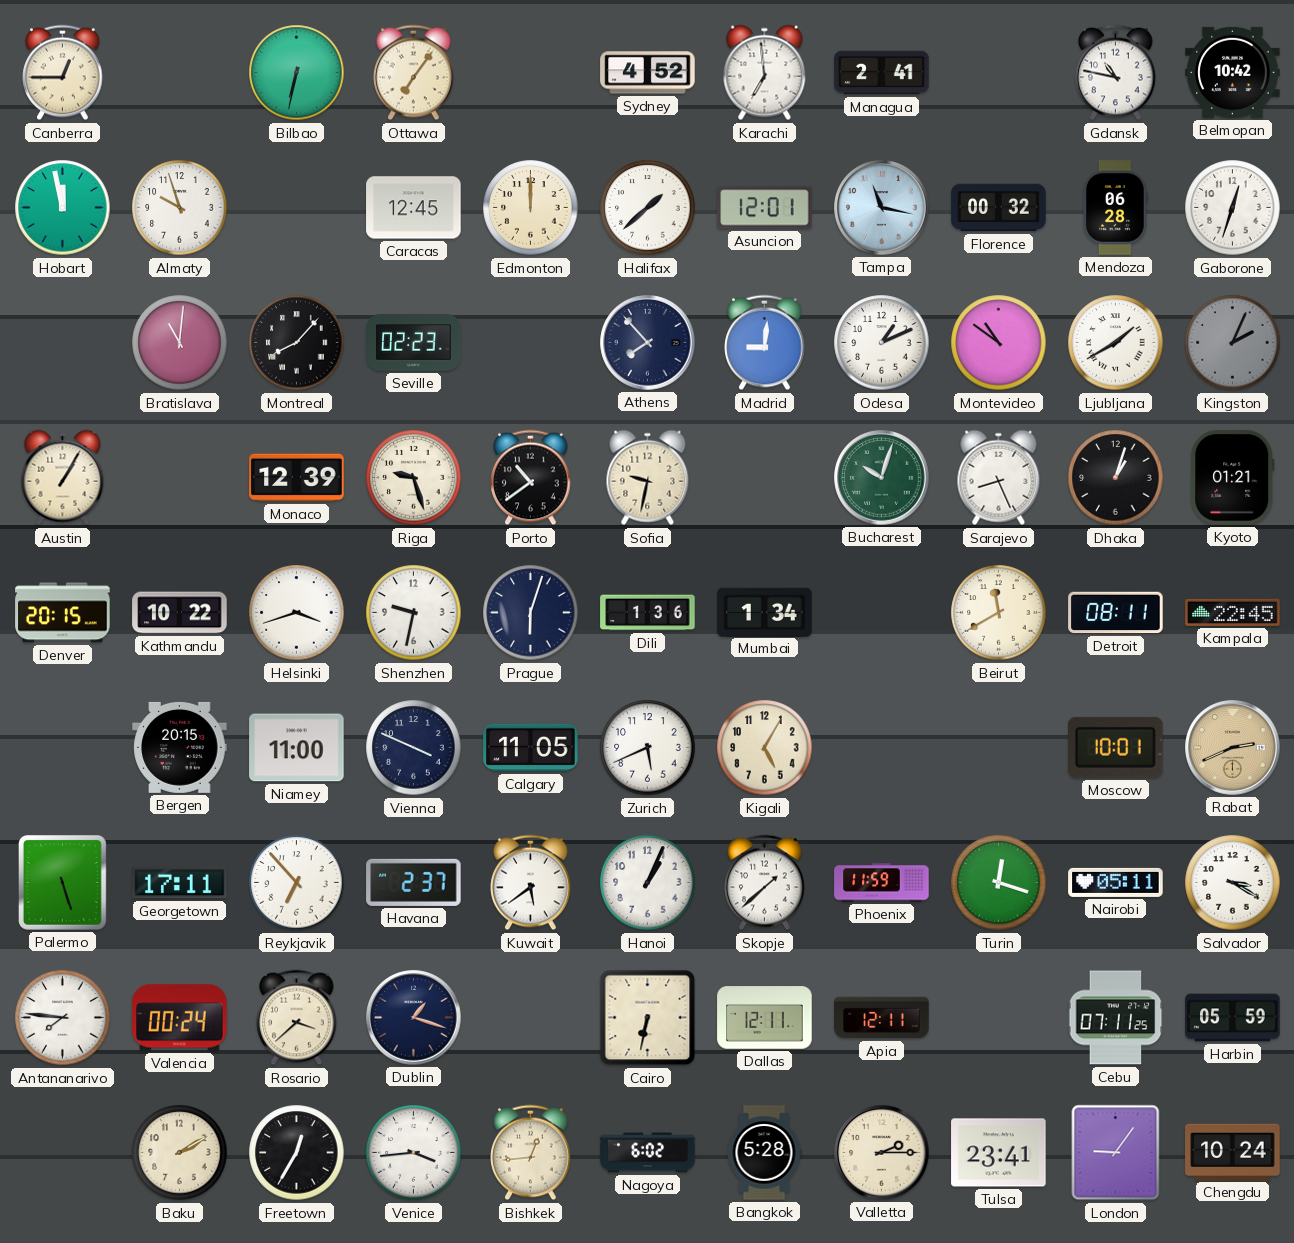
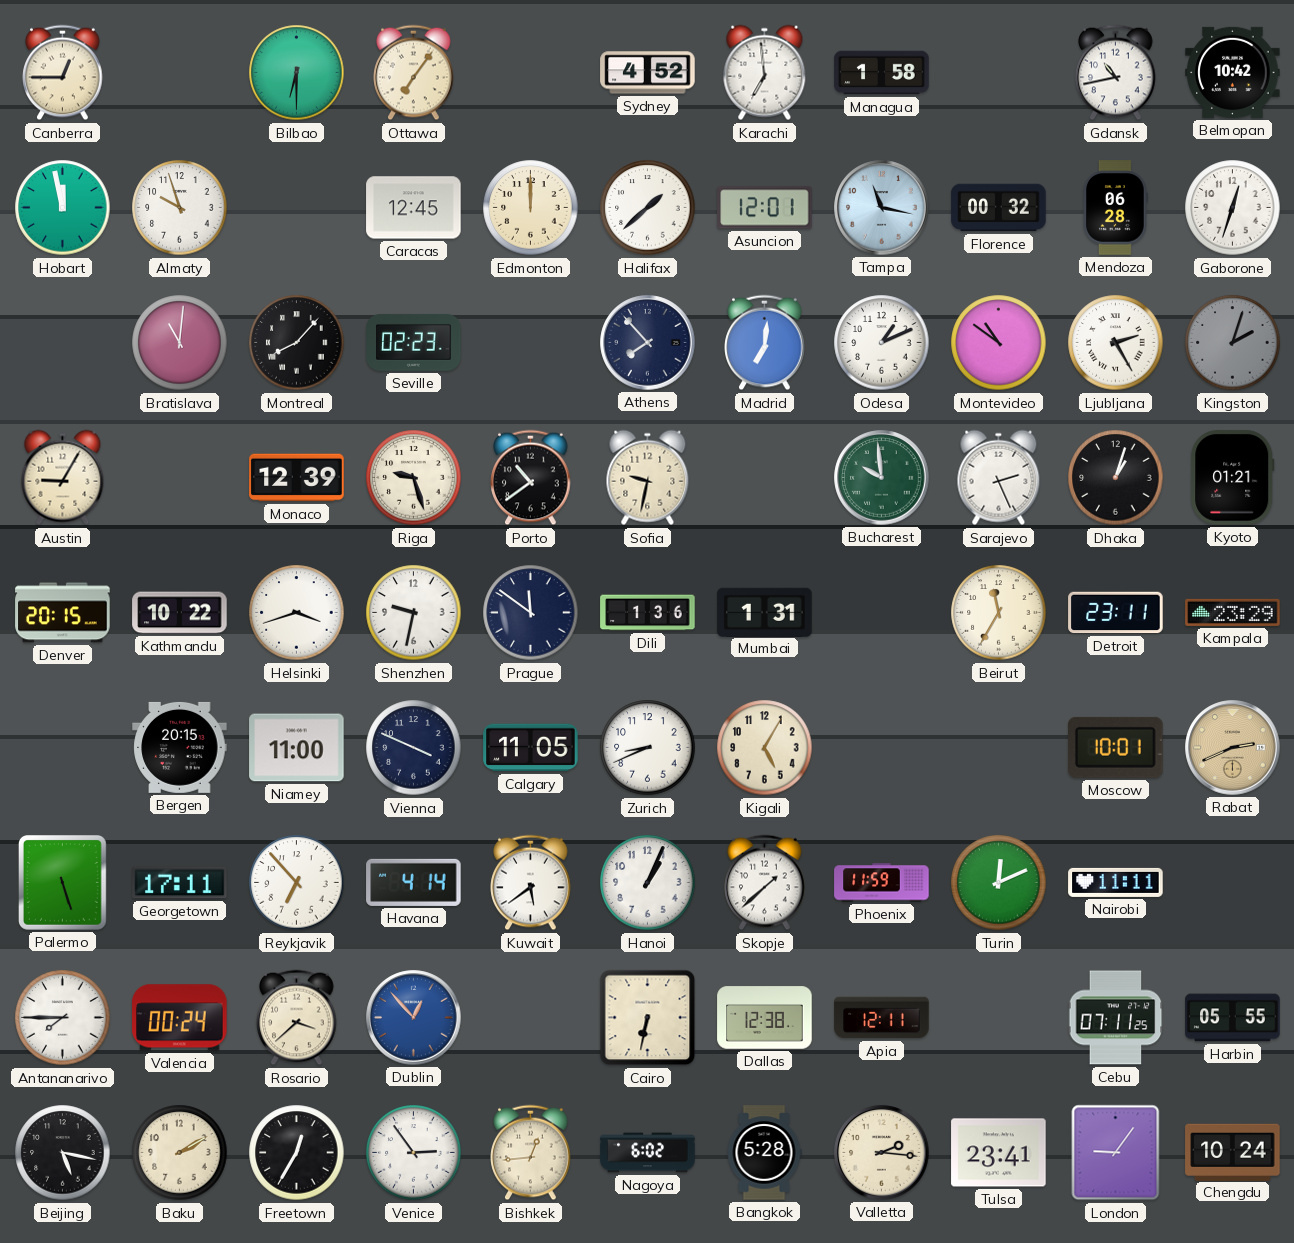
Bilbao: 6:32 -> 6:30 (297, 73)
Managua: 2:41 -> 1:58 (882, 73)
Gdansk: 10:47 -> 10:43 (1116, 73)
Madrid: 9:01 -> 7:01 (765, 343)
Ljubljana: 1:40 -> 2:25 (1116, 343)
Kingston: 2:04 -> 2:03 (1233, 343)
Austin: 1:05 -> 9:05 (63, 478)
Bucharest: 10:03 -> 9:59 (882, 478)
Sarajevo: 8:26 -> 2:26 (999, 478)
Prague: 6:03 -> 11:51 (531, 613)
Mumbai: 1:34 -> 1:31 (765, 612)
Beirut: 11:40 -> 11:35 (999, 613)
Detroit: 08:11 -> 23:11 (1116, 613)
Kampala: 22:45 -> 23:29 (1233, 612)
Zurich: 5:41 -> 8:41 (648, 748)
Havana: 2:37 -> 4:14 (414, 882)
Turin: 12:18 -> 12:11 (999, 883)
Nairobi: 05:11 -> 11:11 (1116, 882)
Salvador: 3:20 -> none (1233, 883)
Antananarivo: 7:46 -> 7:45 (63, 1018)
Dublin: 1:18 -> 12:53 (414, 1018)
Dublin dial: navy -> blue (414, 1018)
Dallas: 12:11 -> 12:38 (765, 1018)
Harbin: 05:59 -> 05:55 (1233, 1018)
Beijing: none -> 5:17 (63, 1153)
Venice: 3:44 -> 2:54 (414, 1153)
Valletta: 2:15 -> 2:16 (882, 1153)
